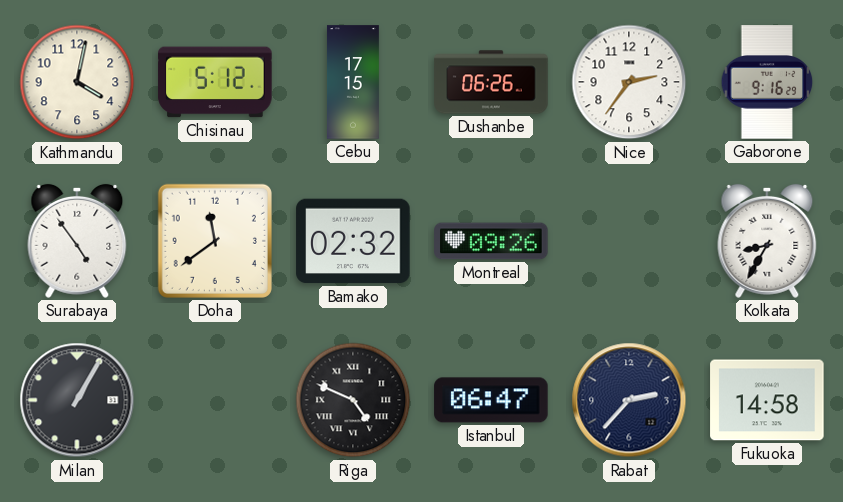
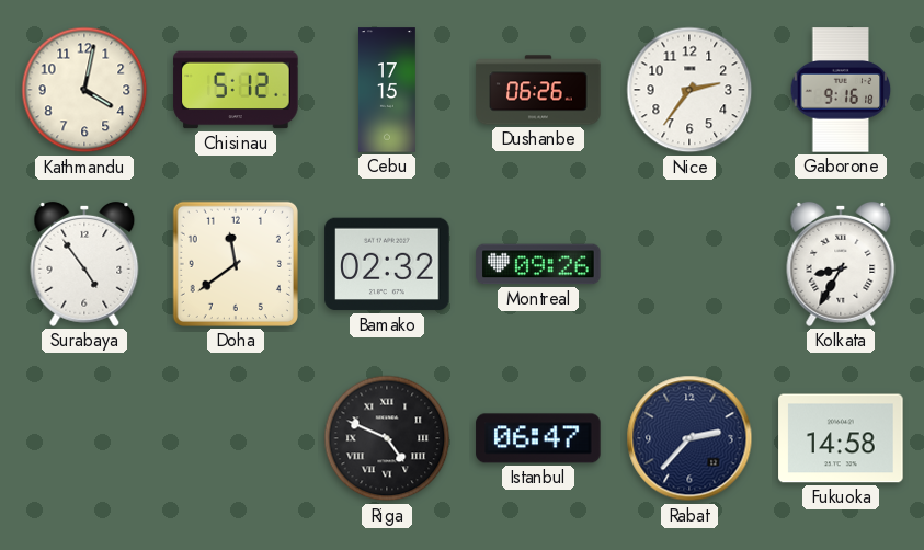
Gaborone: 9:16:29 -> 9:16:18 (841, 90)
Milan: 1:05 -> none (77, 400)
